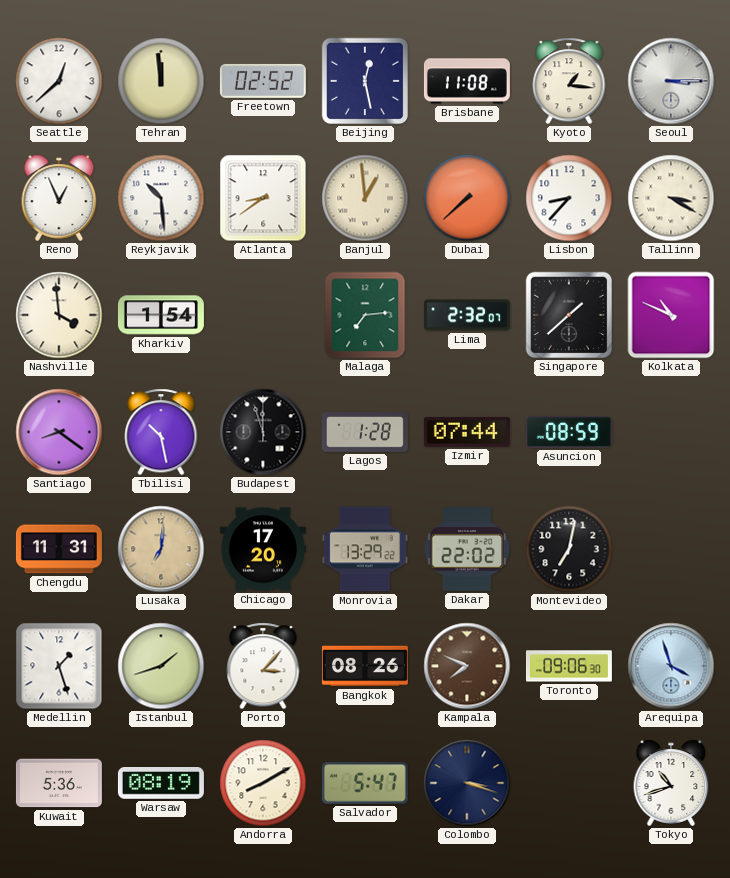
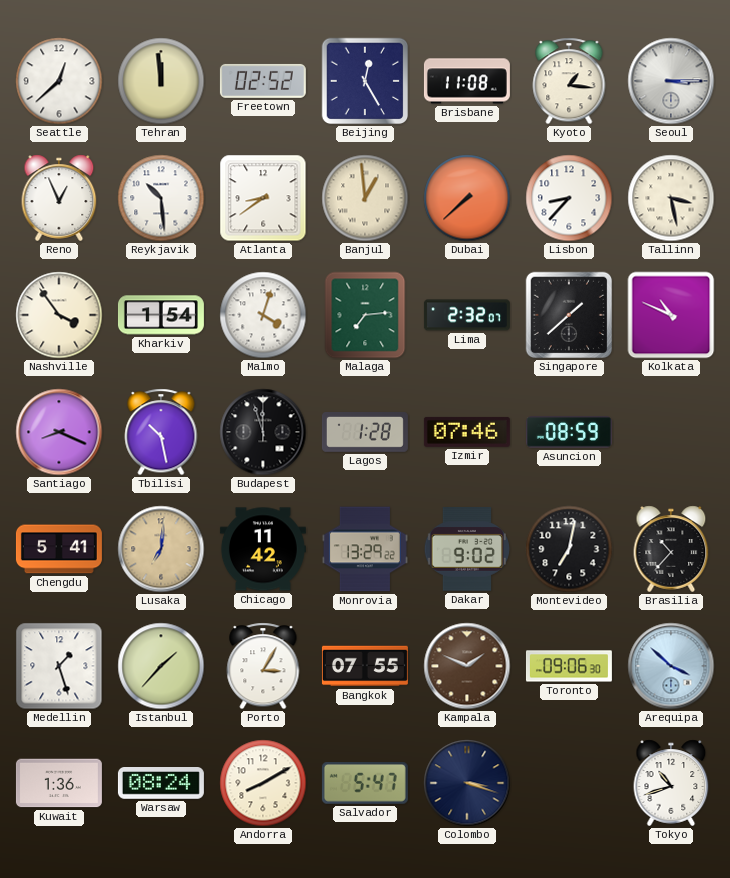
Beijing: 12:28 -> 12:25 (365, 81)
Tallinn: 3:20 -> 3:28 (671, 198)
Nashville: 3:59 -> 3:54 (59, 315)
Malmo: none -> 4:03 (263, 315)
Santiago: 8:21 -> 8:19 (59, 432)
Izmir: 07:44 -> 07:46 (467, 432)
Chengdu: 11:31 -> 5:41 (59, 549)
Chicago: 17:20 -> 11:42 (263, 549)
Dakar: 22:02 -> 9:02 (467, 549)
Brasilia: none -> 10:37 (671, 549)
Istanbul: 1:42 -> 1:37 (161, 666)
Porto: 3:07 -> 3:05 (263, 666)
Bangkok: 08:26 -> 07:55 (365, 666)
Kampala: 7:49 -> 1:49 (467, 666)
Arequipa: 3:57 -> 3:52 (671, 666)
Kuwait: 5:36 -> 1:36 (59, 783)
Warsaw: 08:19 -> 08:24 (161, 783)
